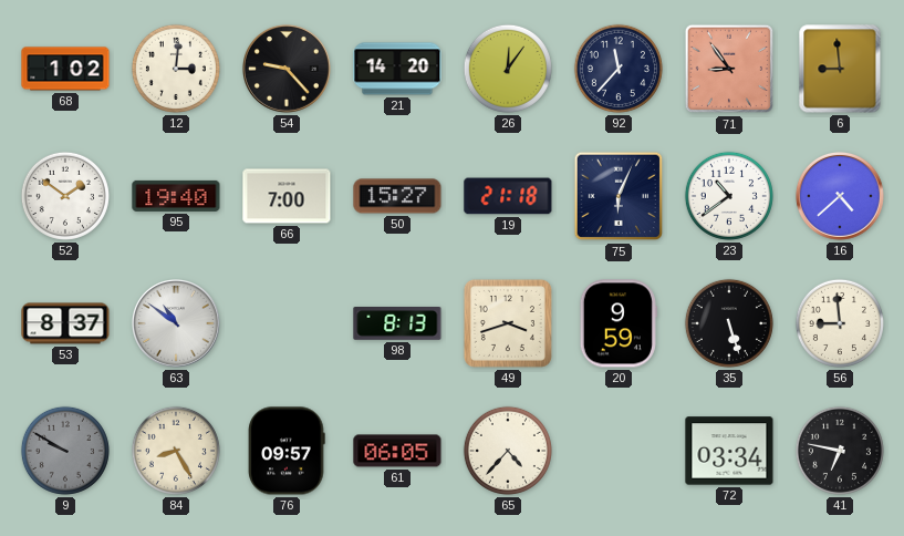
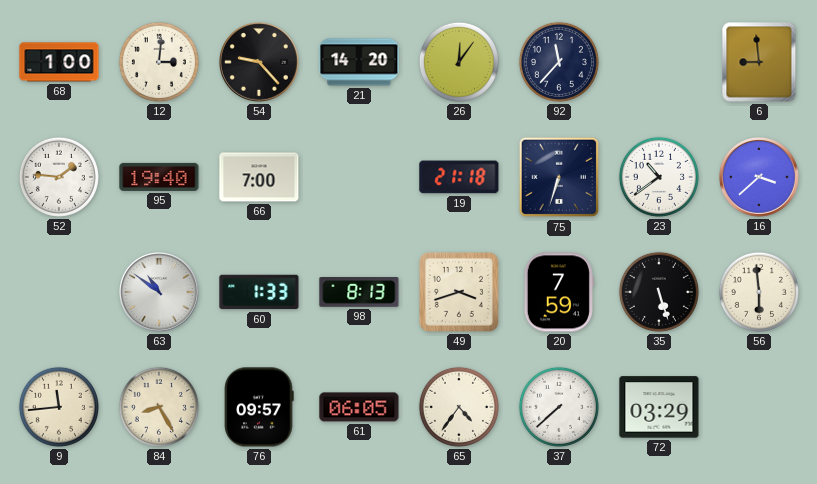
68: 1:02 -> 1:00 (59, 62)
71: 8:54 -> none (729, 69)
52: 1:51 -> 1:46 (59, 177)
50: 15:27 -> none (397, 196)
75: 6:04 -> 6:33 (559, 177)
16: 4:38 -> 3:38 (760, 178)
53: 8:37 -> none (65, 323)
60: none -> 1:33 (259, 292)
20: 9:59 -> 7:59 (559, 292)
56: 8:59 -> 5:59 (759, 292)
9: 9:50 -> 11:44 (59, 407)
9 dial: grey -> cream (59, 407)
65: 4:37 -> 4:36 (459, 407)
37: none -> 7:38 (559, 407)
72: 03:34 -> 03:29 (659, 407)
41: 6:47 -> none (840, 451)
